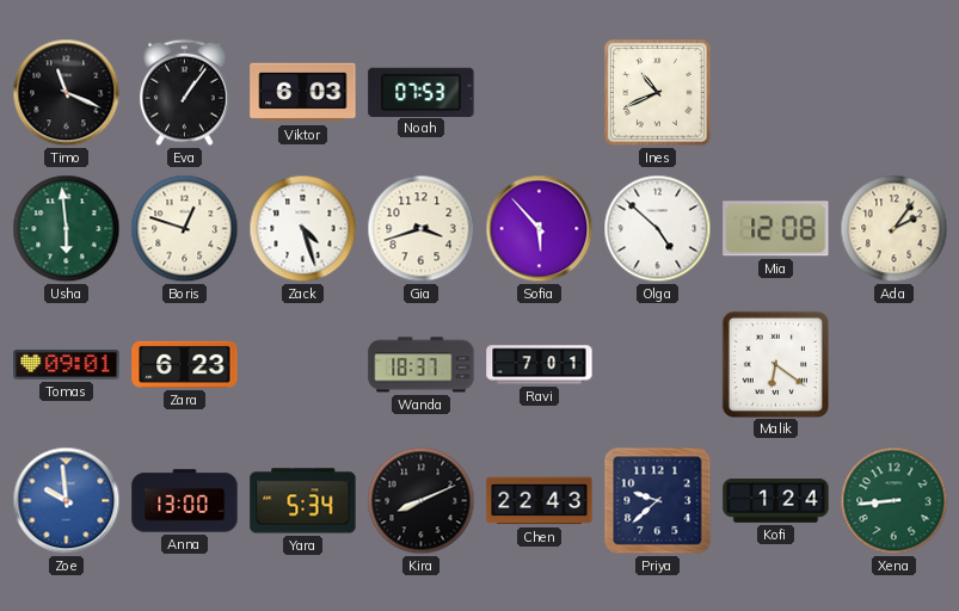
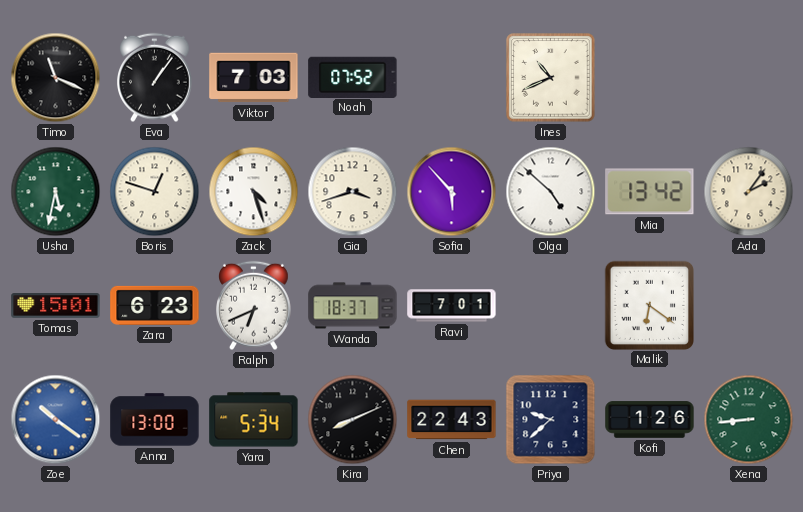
Viktor: 6:03 -> 7:03 (254, 78)
Noah: 07:53 -> 07:52 (353, 77)
Usha: 5:59 -> 5:32 (56, 192)
Mia: 12:08 -> 13:42 (650, 192)
Tomas: 09:01 -> 15:01 (56, 306)
Ralph: none -> 6:41 (254, 306)
Zoe: 9:59 -> 10:21 (56, 420)
Kofi: 1:24 -> 1:26 (650, 420)
